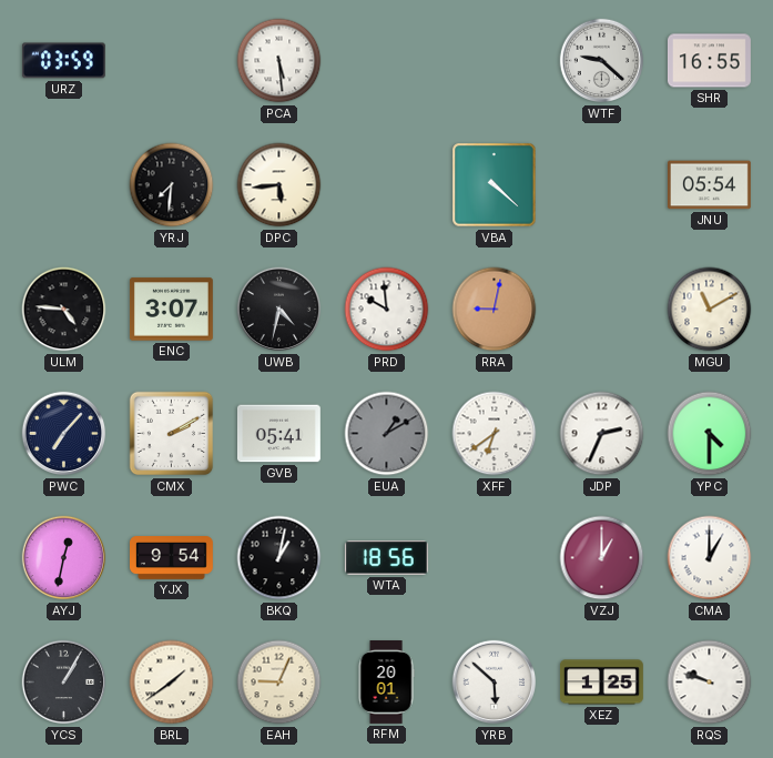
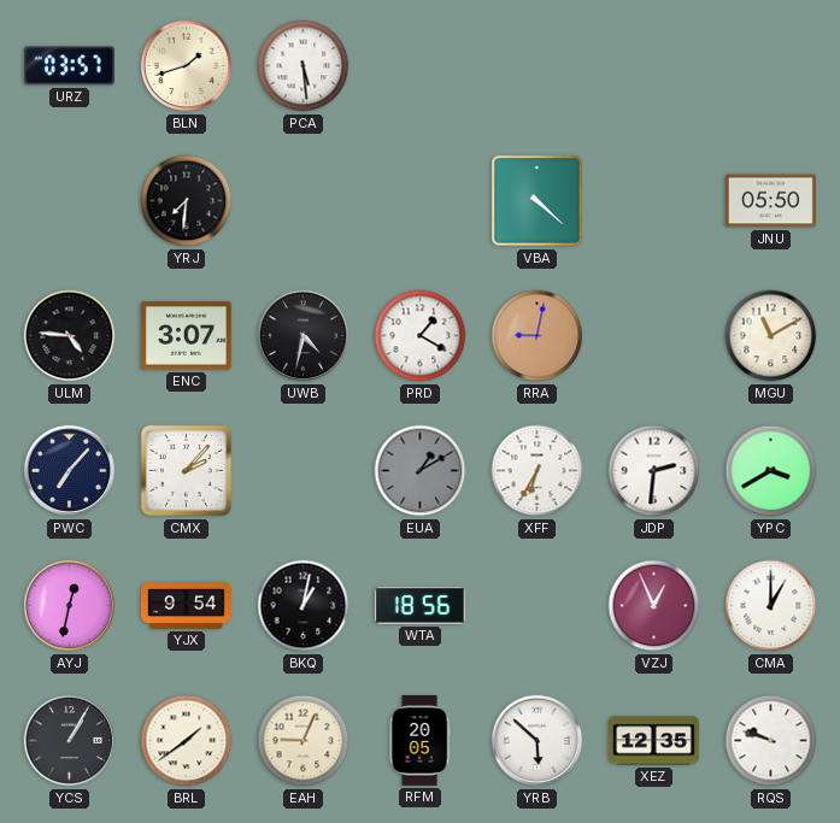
URZ: 03:59 -> 03:57 (69, 66)
BLN: none -> 1:42 (187, 66)
WTF: 9:22 -> none (602, 61)
SHR: 16:55 -> none (710, 61)
DPC: 5:44 -> none (279, 185)
JNU: 05:54 -> 05:50 (770, 201)
PRD: 9:59 -> 1:20 (421, 336)
CMX: 2:10 -> 2:07 (187, 471)
GVB: 05:41 -> none (278, 434)
XFF: 6:39 -> 6:35 (538, 471)
JDP: 2:34 -> 2:31 (654, 471)
YPC: 4:30 -> 3:40 (771, 471)
VZJ: 1:00 -> 12:56 (654, 606)
RFM: 20:01 -> 20:05 (419, 741)
XEZ: 1:25 -> 12:35 (653, 741)
